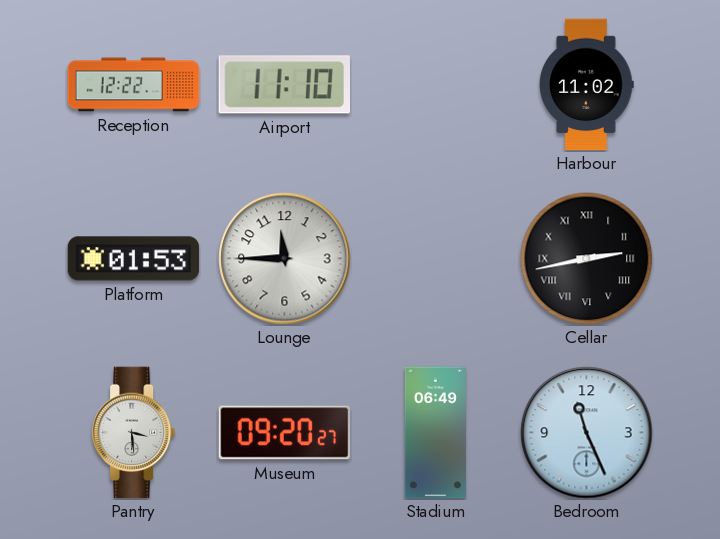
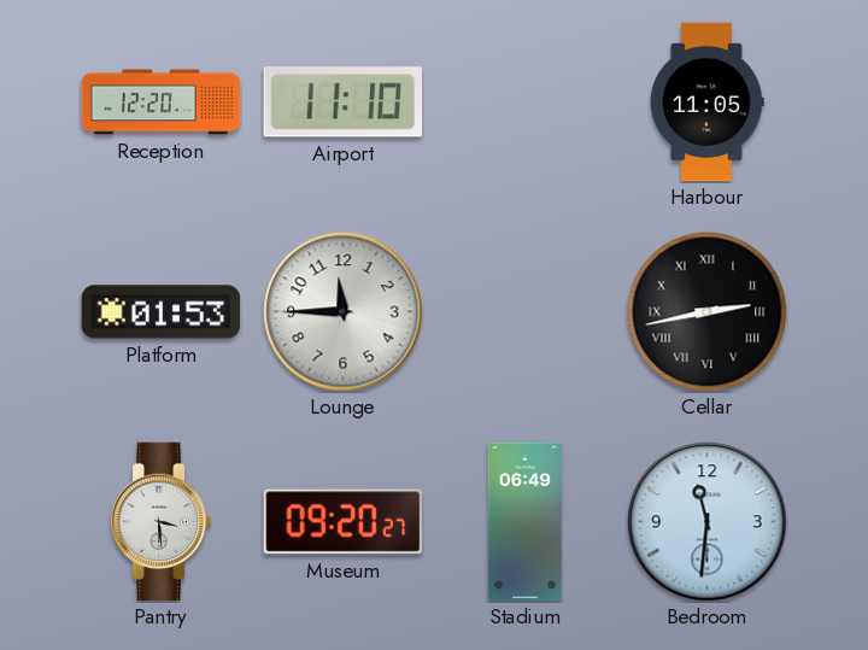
Reception: 12:22 -> 12:20 (162, 103)
Harbour: 11:02 -> 11:05 (708, 103)
Bedroom: 11:26 -> 11:31 (708, 522)
